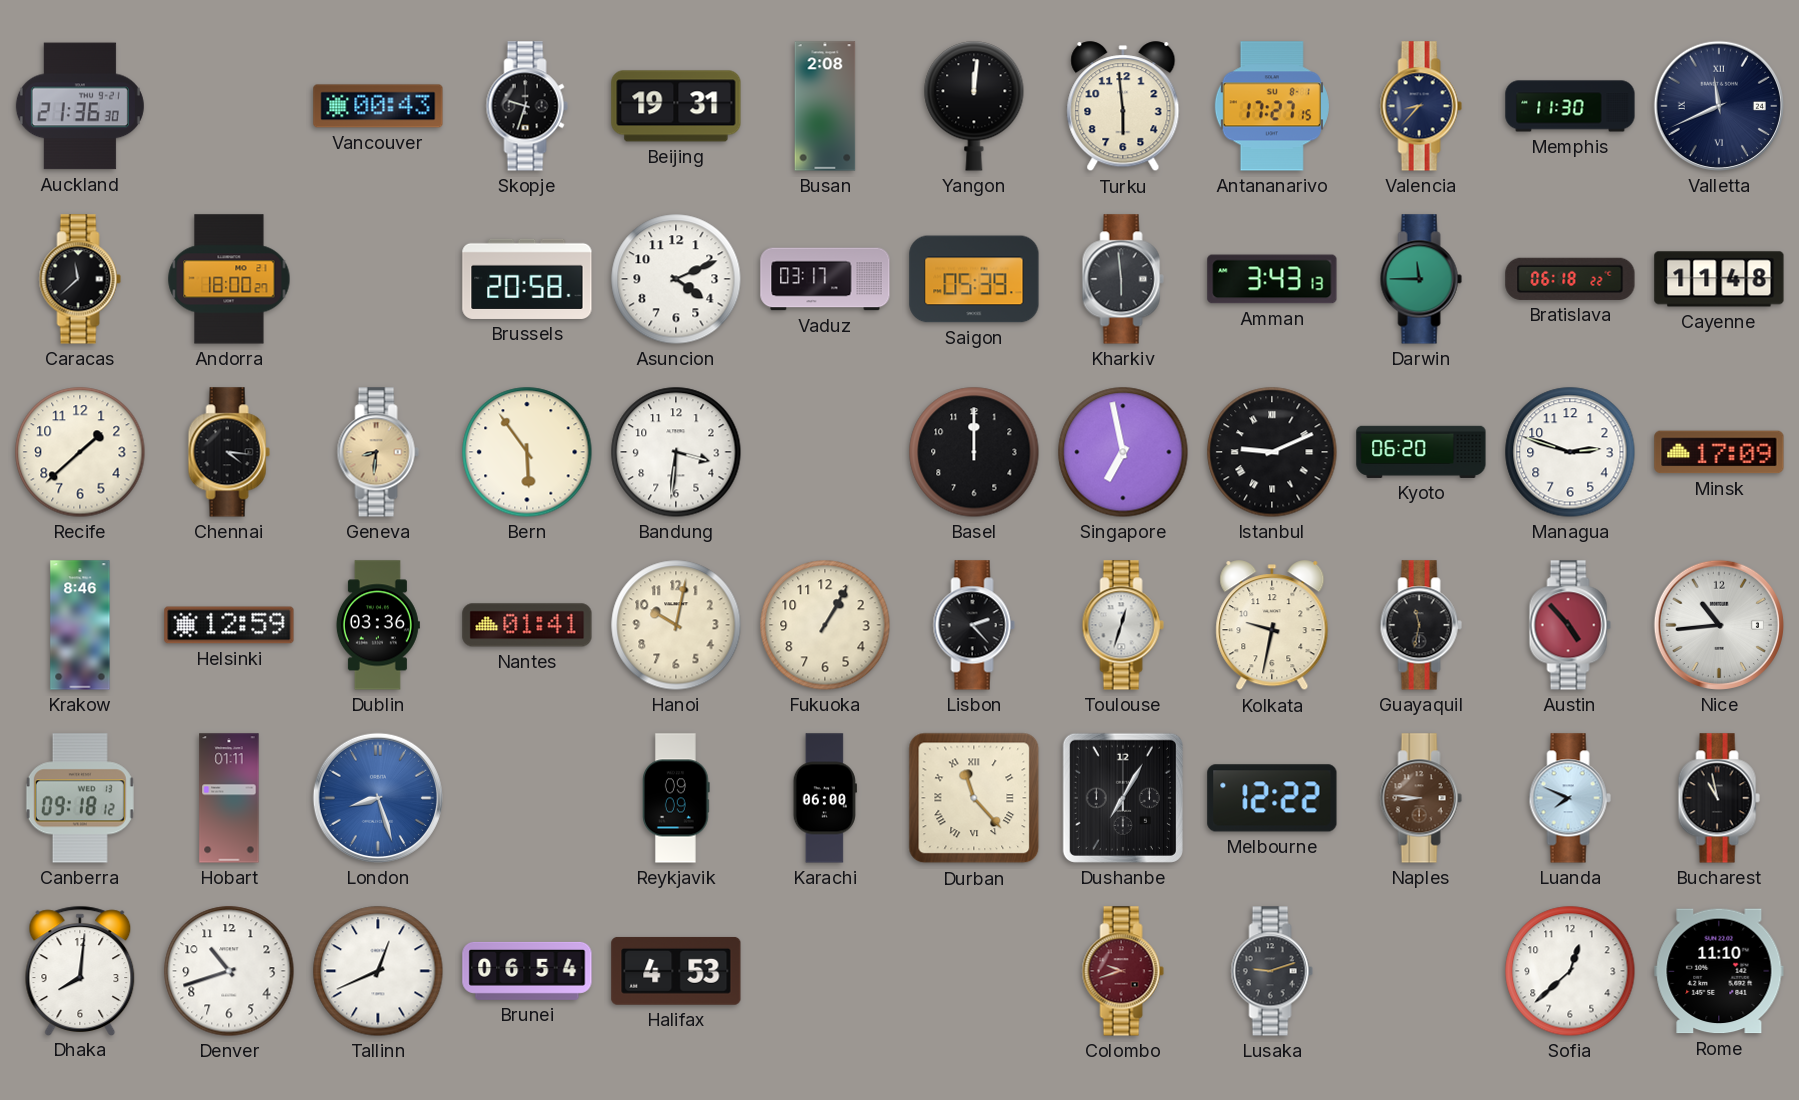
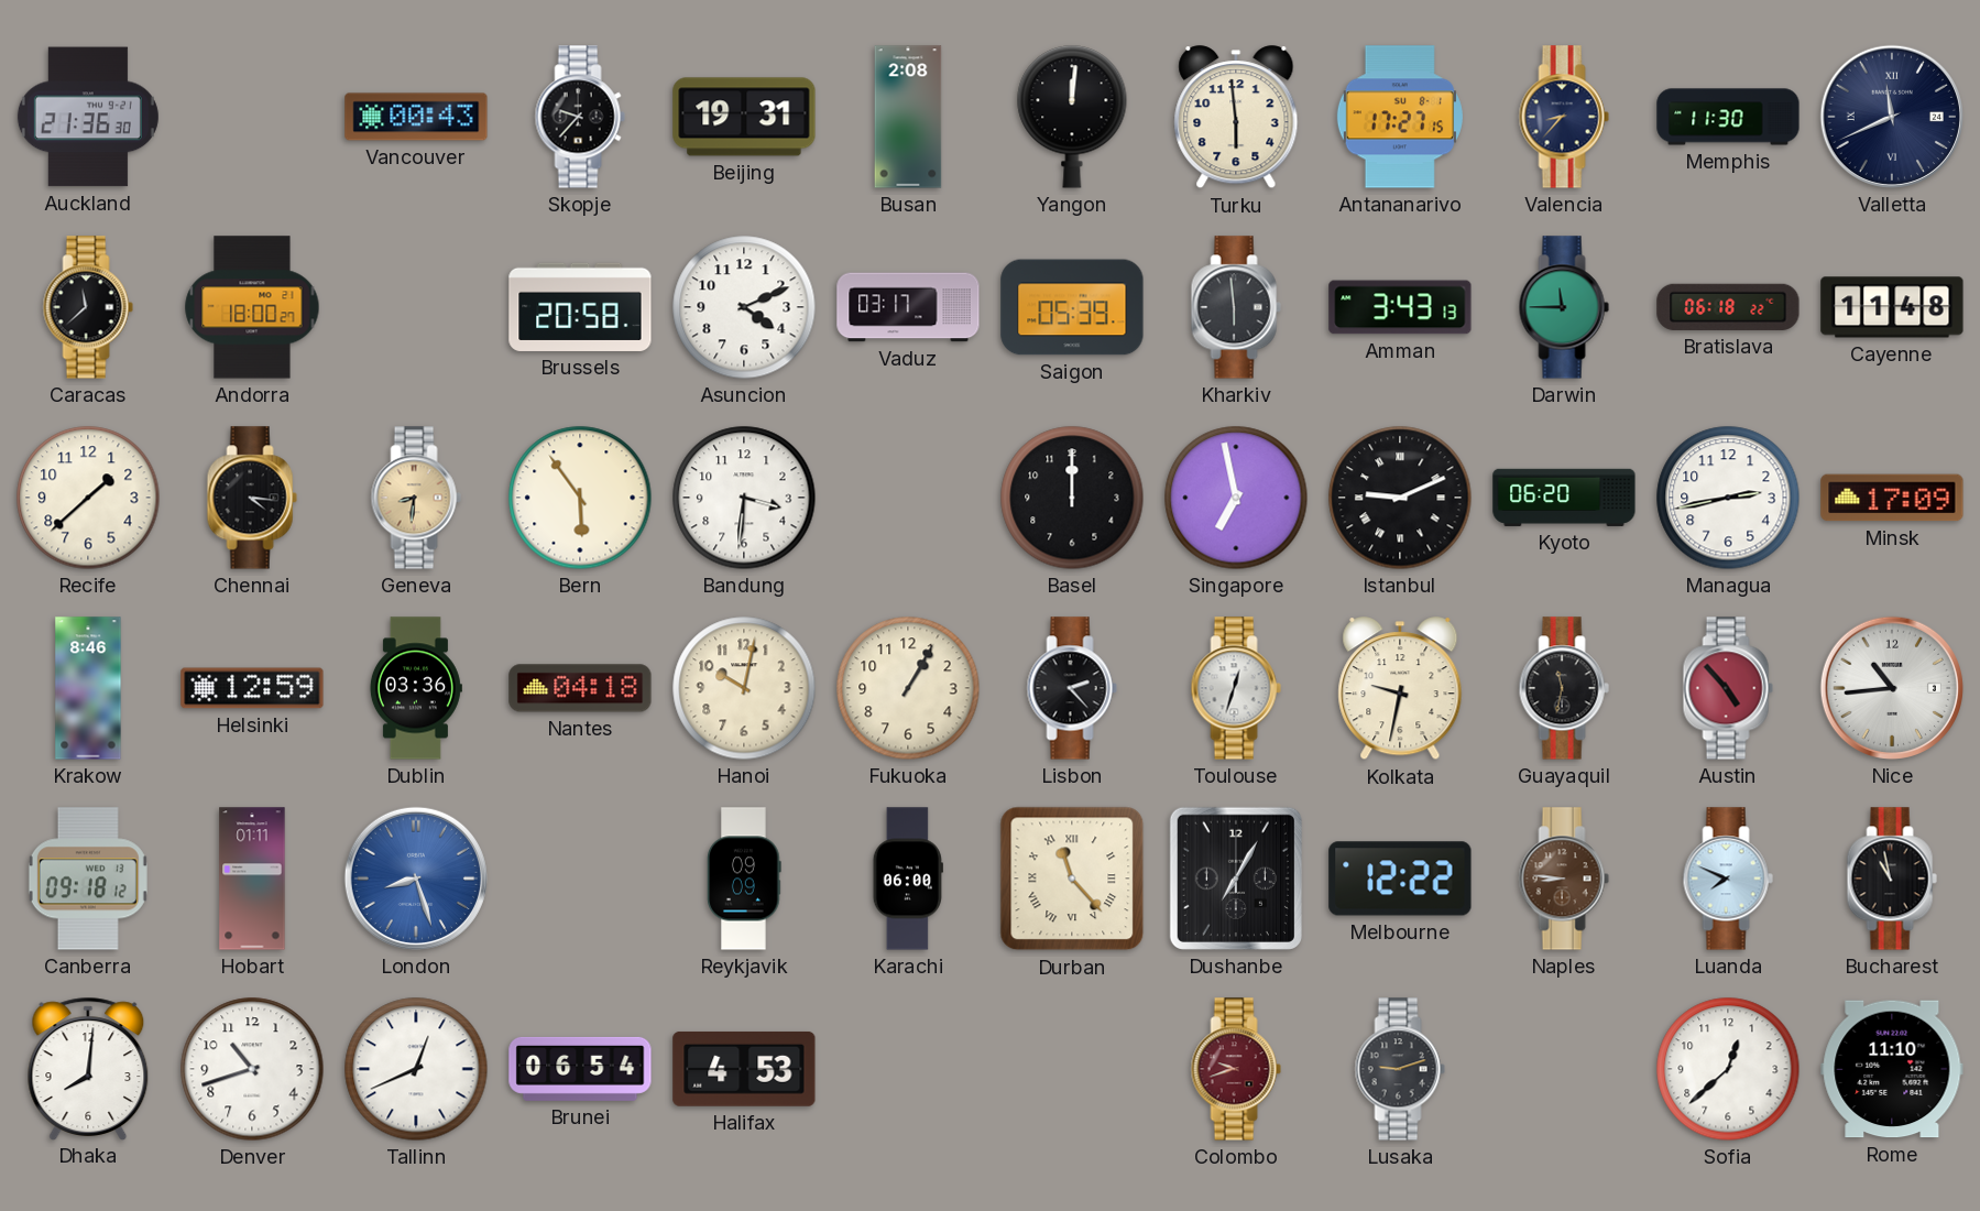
Skopje: 9:33 -> 9:37 (580, 117)
Managua: 2:48 -> 2:43 (1728, 498)
Nantes: 01:41 -> 04:18 (580, 688)
